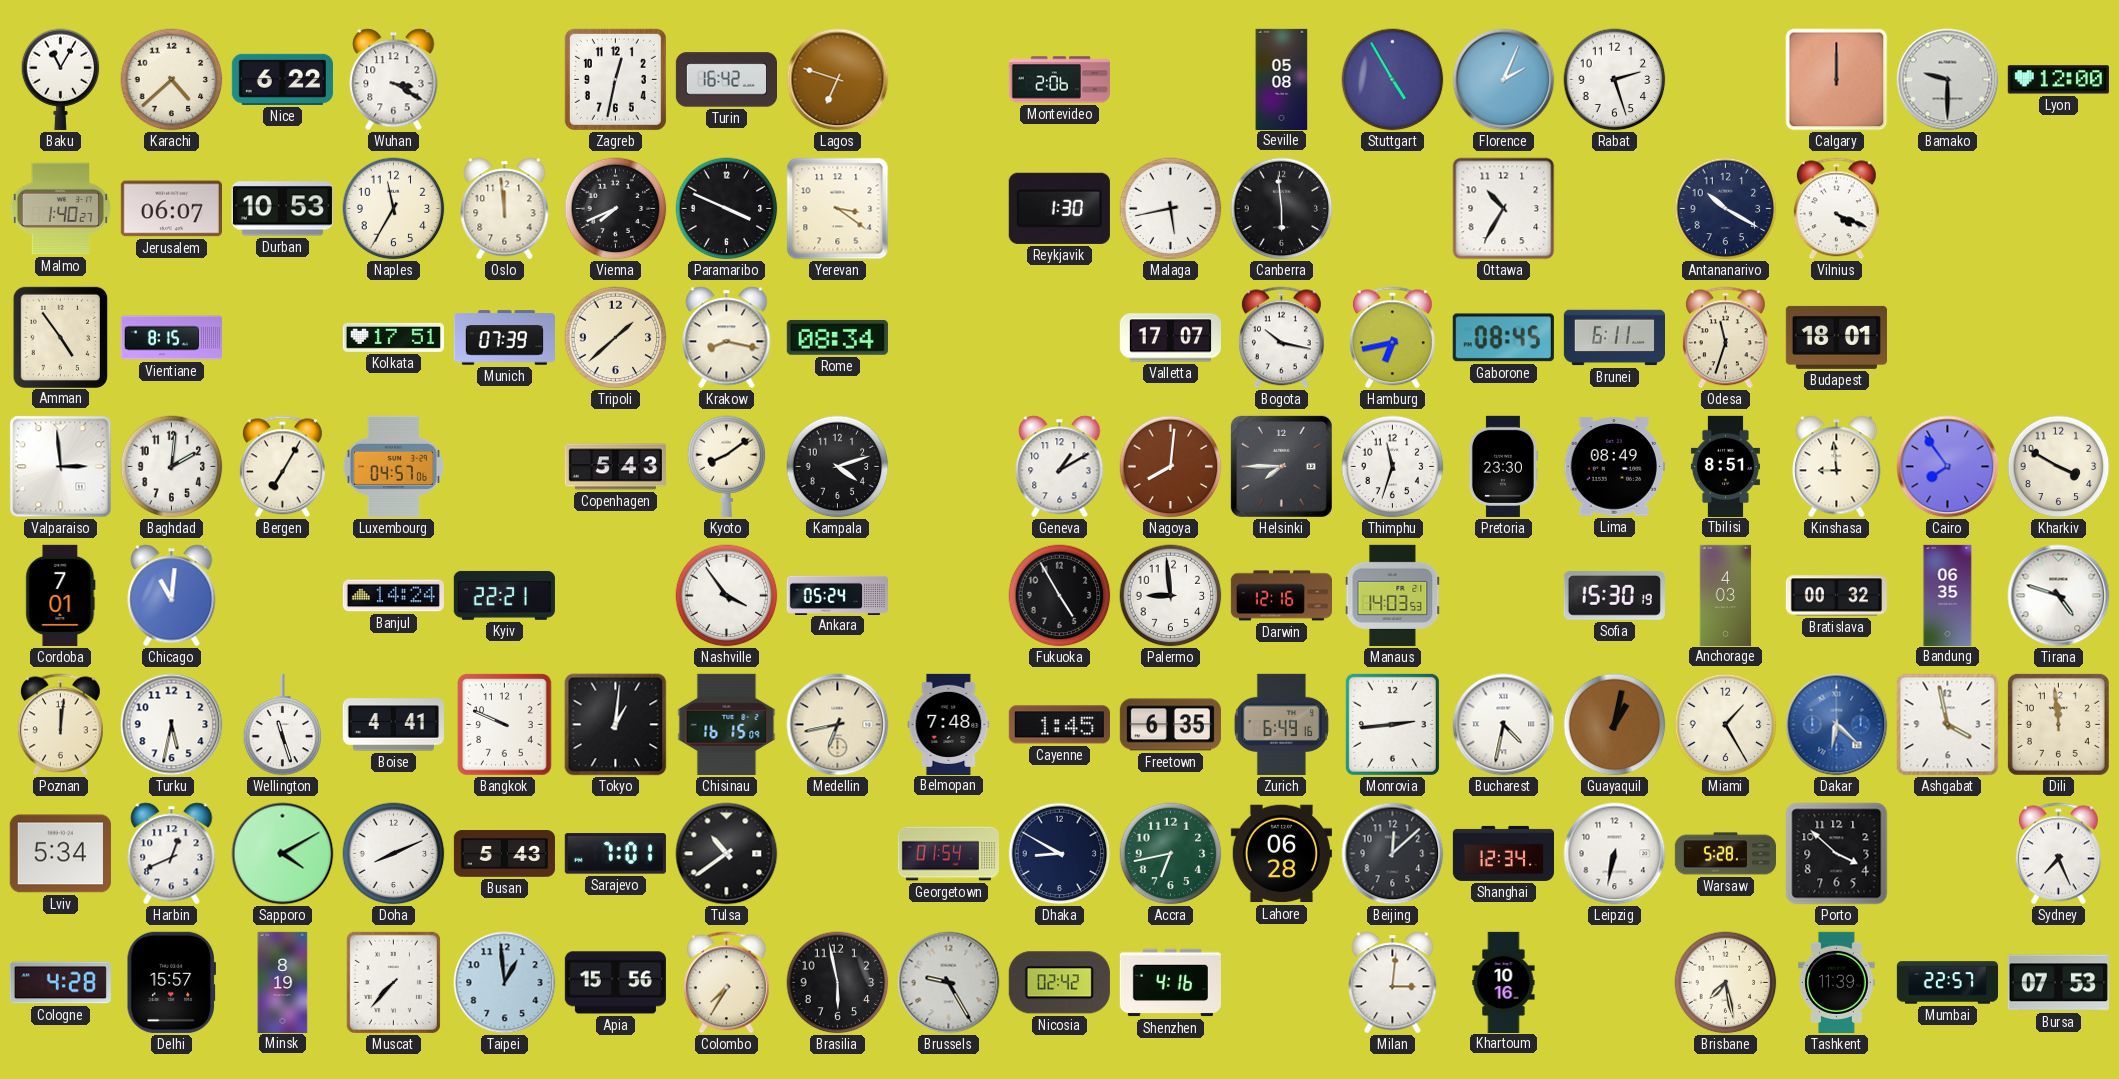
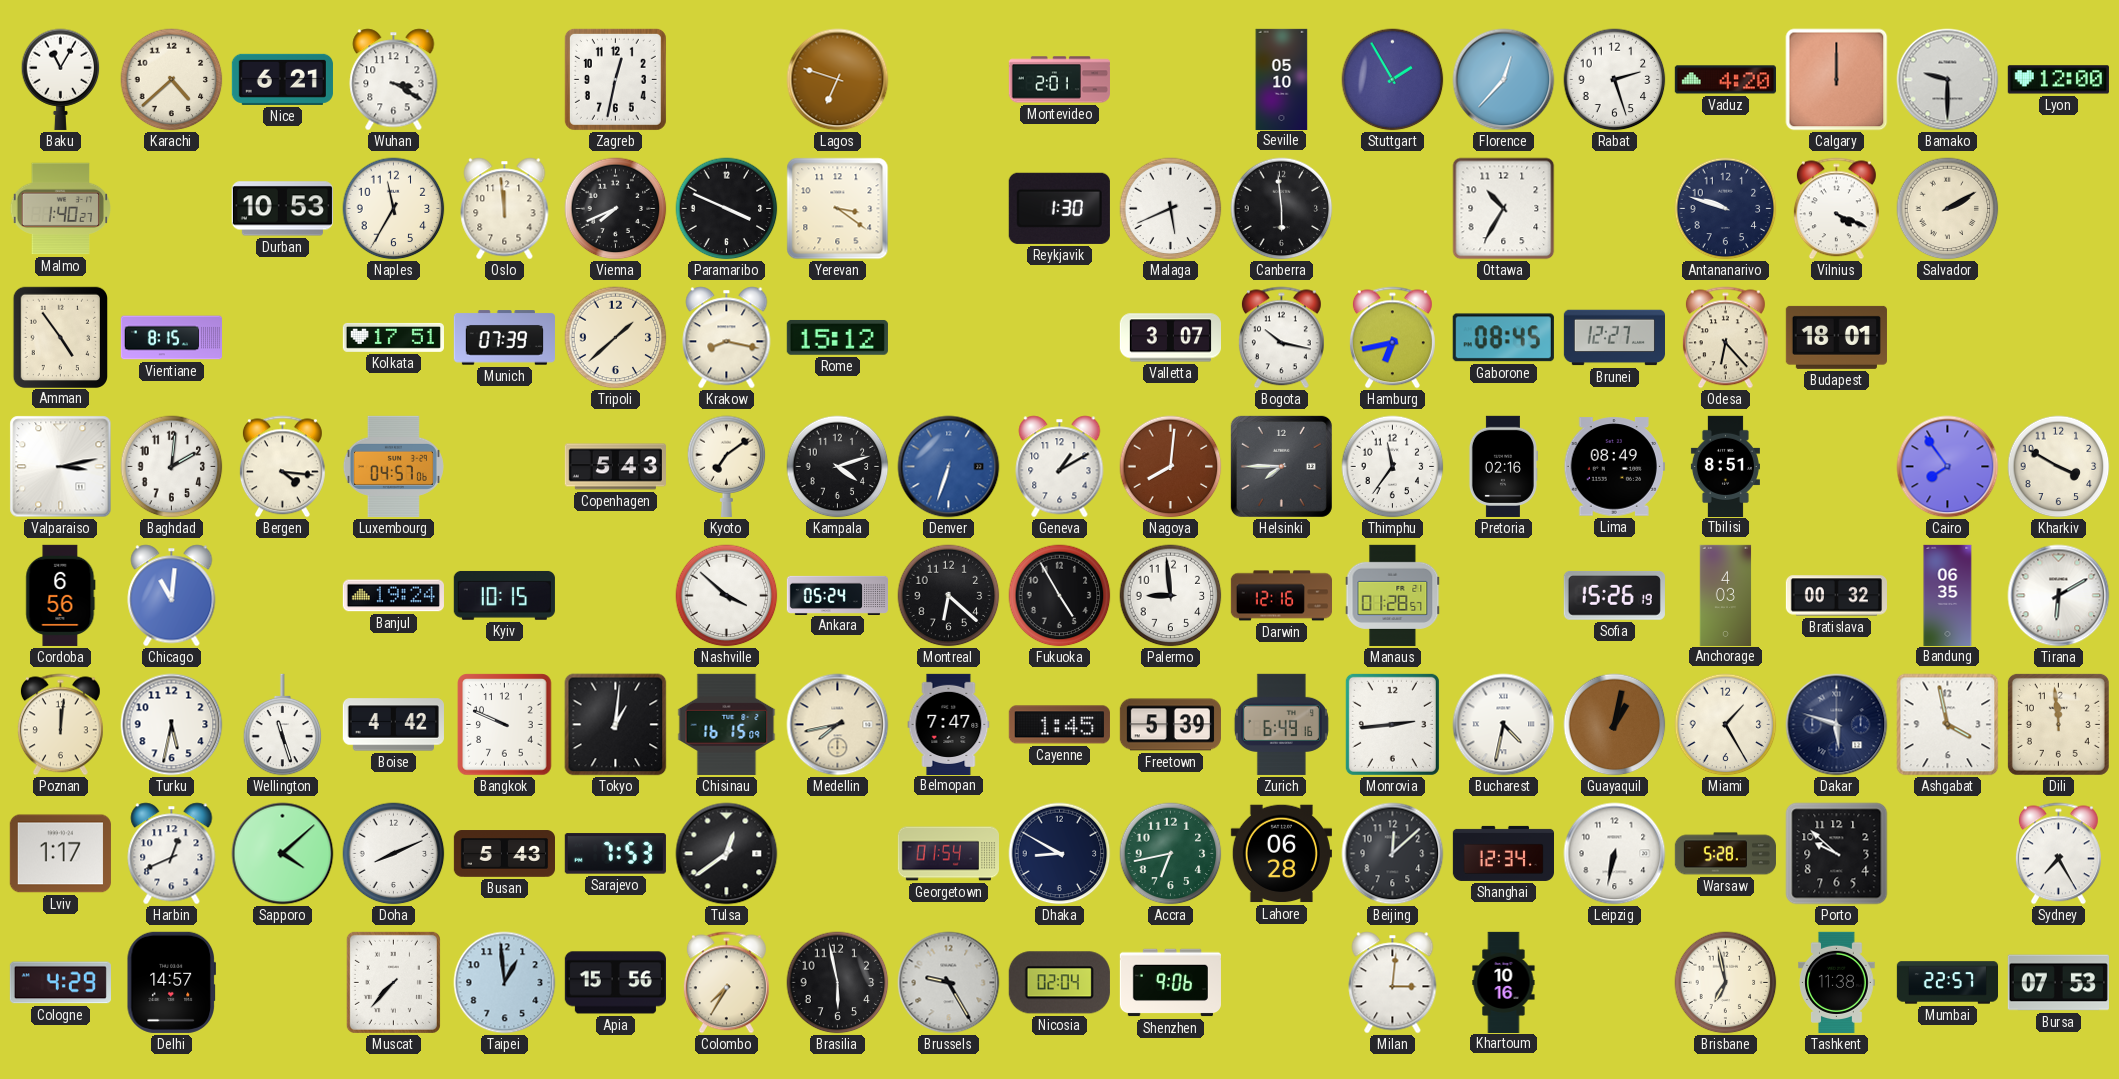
Nice: 6:22 -> 6:21 (282, 79)
Turin: 16:42 -> none (726, 80)
Montevideo: 2:06 -> 2:01 (1059, 80)
Seville: 05:08 -> 05:10 (1282, 79)
Stuttgart: 4:55 -> 1:55 (1393, 80)
Florence: 2:04 -> 12:37 (1504, 80)
Vaduz: none -> 4:20 (1725, 80)
Jerusalem: 06:07 -> none (171, 209)
Malaga: 5:43 -> 5:41 (1171, 209)
Antananarivo: 10:20 -> 9:48 (1726, 209)
Salvador: none -> 2:10 (1948, 209)
Rome: 08:34 -> 15:12 (837, 338)
Valletta: 17:07 -> 3:07 (1170, 338)
Brunei: 6:11 -> 12:27 (1614, 338)
Odesa: 11:33 -> 6:23 (1725, 338)
Valparaiso: 2:59 -> 3:13 (61, 467)
Bergen: 7:05 -> 4:16 (282, 467)
Kyoto: 8:09 -> 7:09 (727, 466)
Denver: none -> 6:33 (949, 467)
Thimphu: 11:33 -> 11:36 (1393, 467)
Pretoria: 23:30 -> 02:16 (1503, 466)
Kinshasa: 8:59 -> none (1837, 467)
Cordoba: 7:01 -> 6:56 (61, 595)
Banjul: 14:24 -> 19:24 (393, 596)
Kyiv: 22:21 -> 10:15 (504, 595)
Nashville: 3:54 -> 3:52 (727, 596)
Montreal: none -> 6:22 (949, 596)
Manaus: 14:03 -> 01:28 (1393, 595)
Sofia: 15:30 -> 15:26 (1614, 595)
Tirana: 4:48 -> 6:10 (2059, 596)
Boise: 4:41 -> 4:42 (393, 725)
Medellin: 6:43 -> 7:43 (838, 725)
Belmopan: 7:48 -> 7:47 (949, 724)
Freetown: 6:35 -> 5:39 (1170, 725)
Dakar: 6:22 -> 5:48 (1837, 725)
Dakar dial: blue -> navy (1837, 725)
Lviv: 5:34 -> 1:17 (60, 854)
Sapporo: 4:10 -> 4:08 (283, 854)
Sarajevo: 7:01 -> 7:53 (615, 854)
Tulsa: 10:39 -> 12:39 (727, 854)
Porto: 3:52 -> 9:52 (1837, 854)
Sydney: 7:26 -> 7:25 (2058, 854)
Cologne: 4:28 -> 4:29 (60, 983)
Delhi: 15:57 -> 14:57 (171, 982)
Minsk: 8:19 -> none (283, 982)
Nicosia: 02:42 -> 02:04 (1059, 983)
Shenzhen: 4:16 -> 9:06 (1170, 983)
Brisbane: 7:28 -> 6:58 (1726, 983)
Tashkent: 11:39 -> 11:38 (1837, 982)
